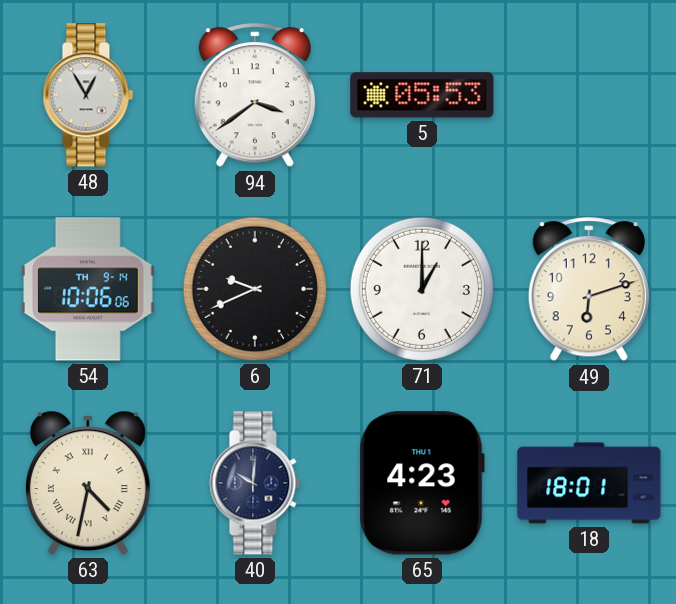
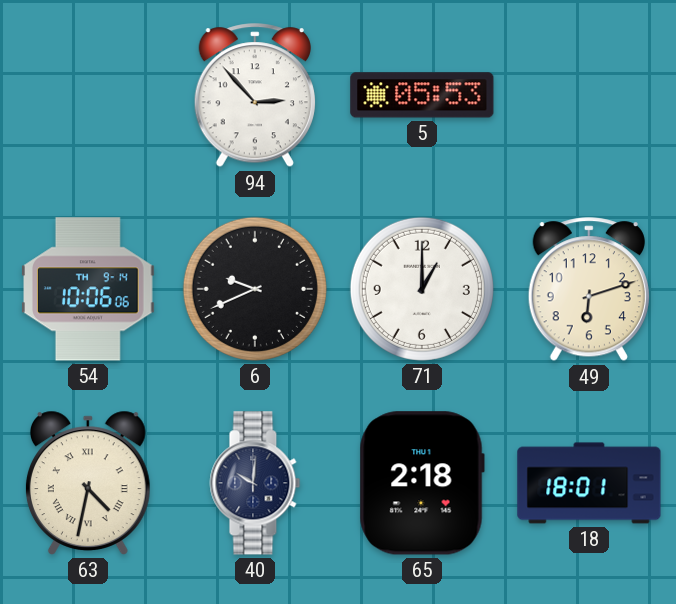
48: 12:55 -> none (88, 95)
94: 3:39 -> 2:53 (255, 96)
65: 4:23 -> 2:18 (422, 483)
